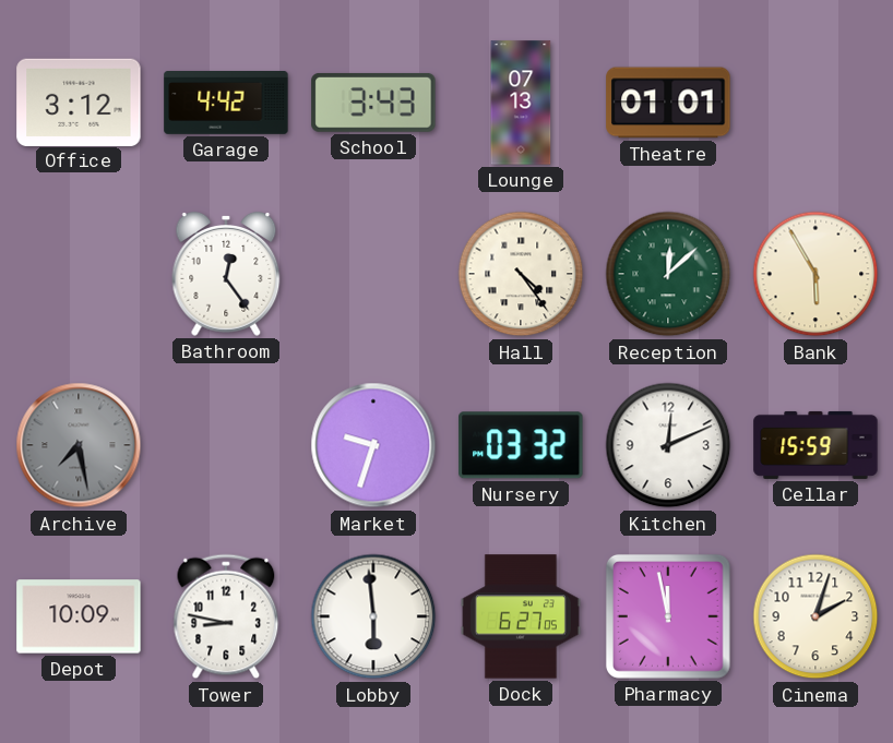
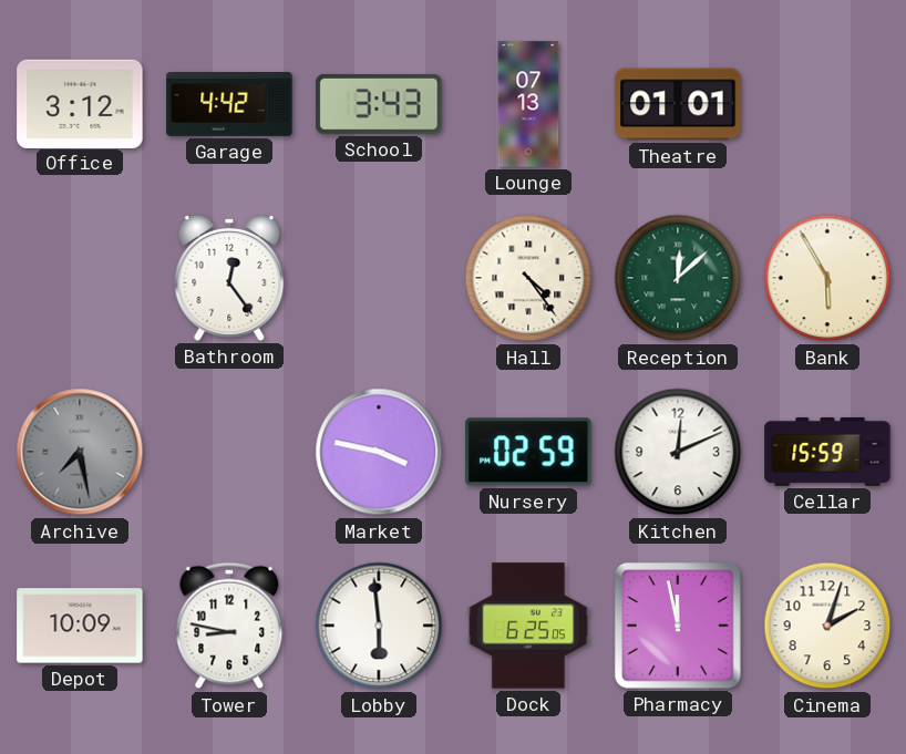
Market: 9:33 -> 3:47 (379, 452)
Nursery: 03:32 -> 02:59 (528, 452)
Dock: 6:27 -> 6:25 (528, 626)
